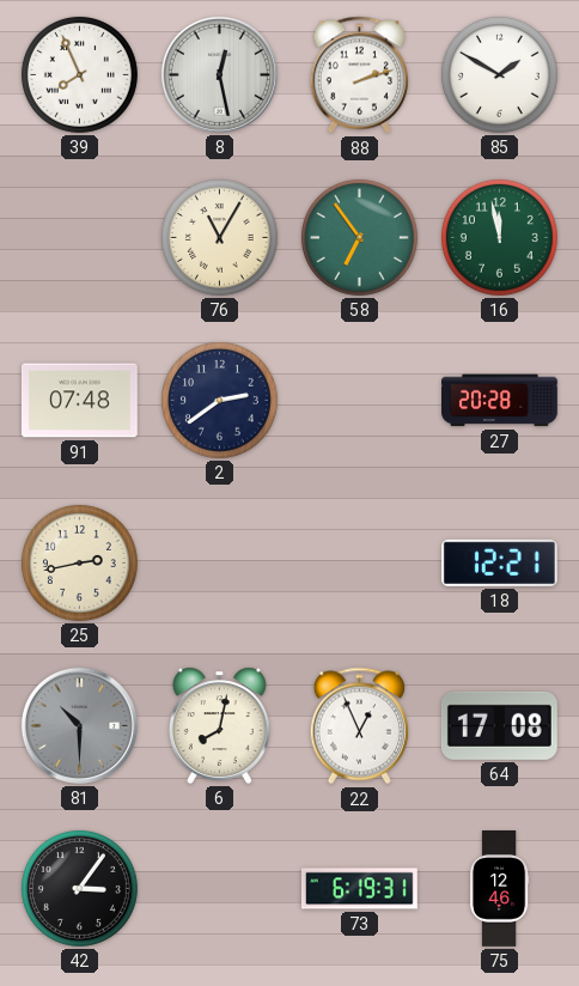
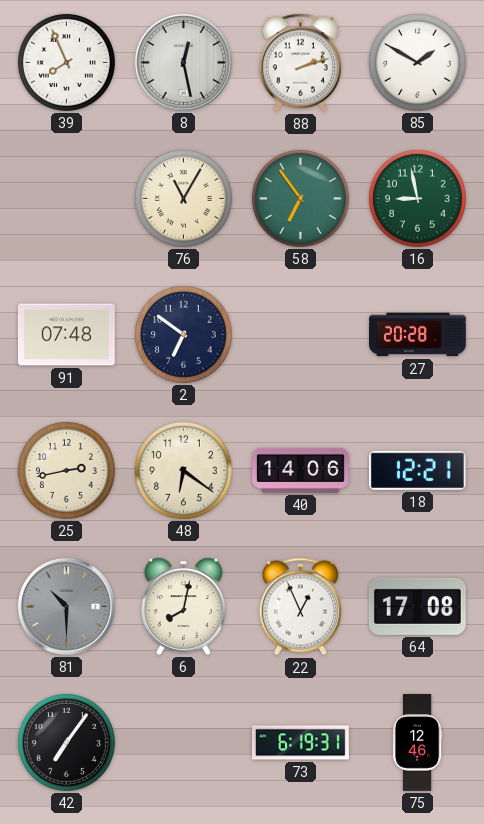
16: 11:58 -> 8:58 (417, 198)
2: 2:39 -> 6:51 (183, 334)
48: none -> 6:21 (183, 470)
40: none -> 14:06 (301, 470)
42: 3:06 -> 7:06 (66, 742)
